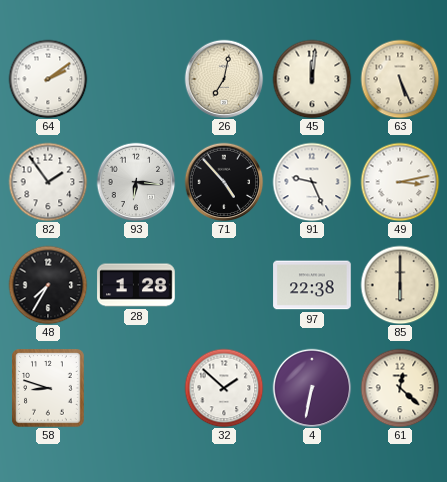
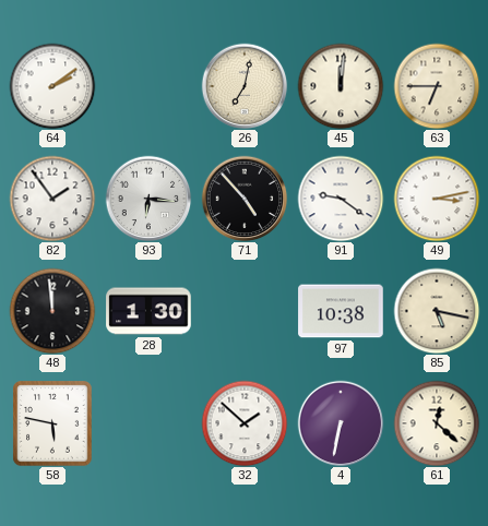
63: 5:26 -> 6:45 (437, 86)
91: 9:26 -> 9:21 (341, 199)
48: 7:35 -> 11:59 (52, 311)
28: 1:28 -> 1:30 (148, 311)
97: 22:38 -> 10:38 (341, 311)
85: 6:00 -> 5:17 (437, 311)
58: 8:48 -> 5:47 (52, 423)
